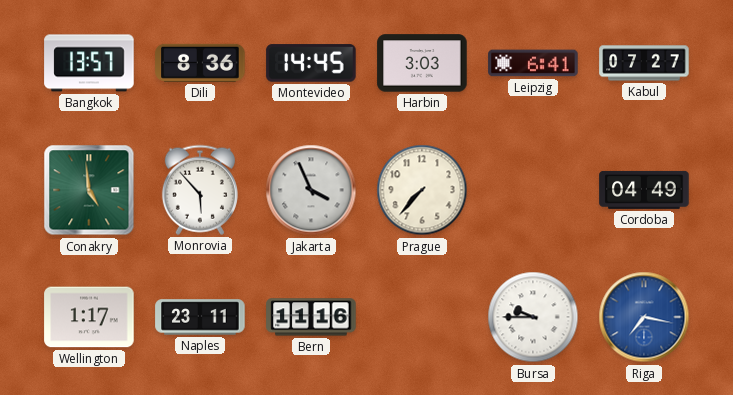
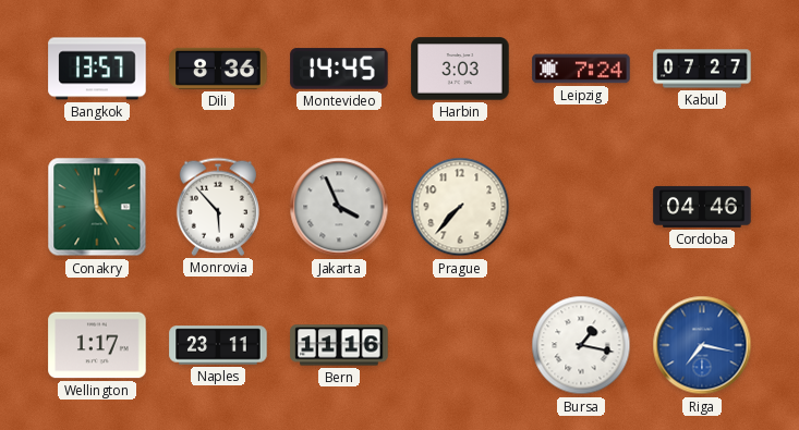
Leipzig: 6:41 -> 7:24 (581, 69)
Cordoba: 04:49 -> 04:46 (702, 207)
Bursa: 9:45 -> 1:17 (581, 345)
